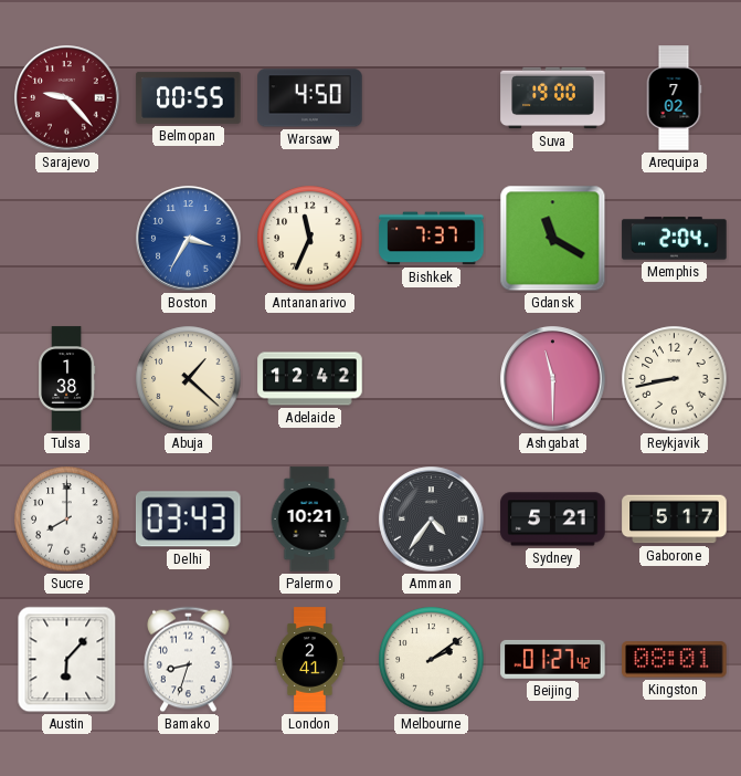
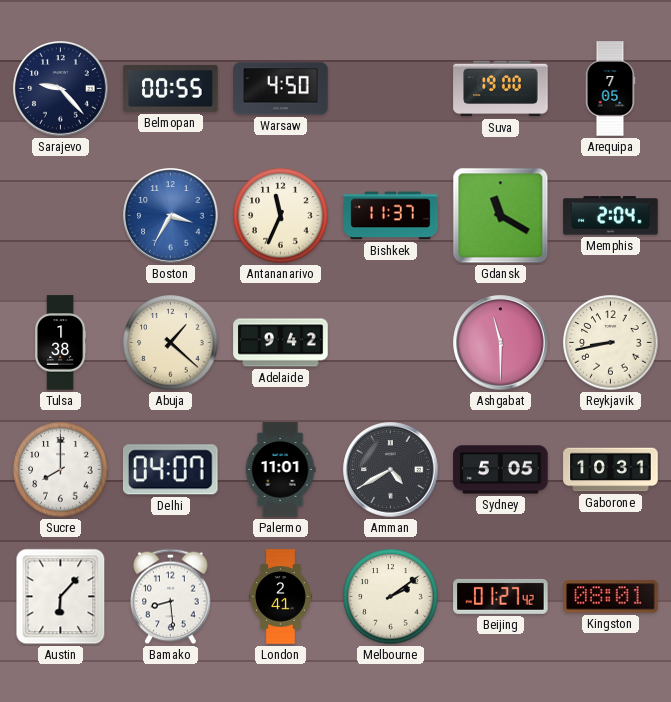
Sarajevo dial: burgundy -> navy (61, 89)
Arequipa: 7:02 -> 7:05 (610, 89)
Bishkek: 7:37 -> 11:37 (391, 216)
Adelaide: 12:42 -> 9:42 (281, 343)
Delhi: 03:43 -> 04:07 (170, 470)
Palermo: 10:21 -> 11:01 (280, 470)
Amman: 4:36 -> 4:40 (391, 470)
Sydney: 5:21 -> 5:05 (501, 470)
Gaborone: 5:17 -> 10:31 (611, 470)
Bamako: 8:33 -> 8:29 (171, 597)
